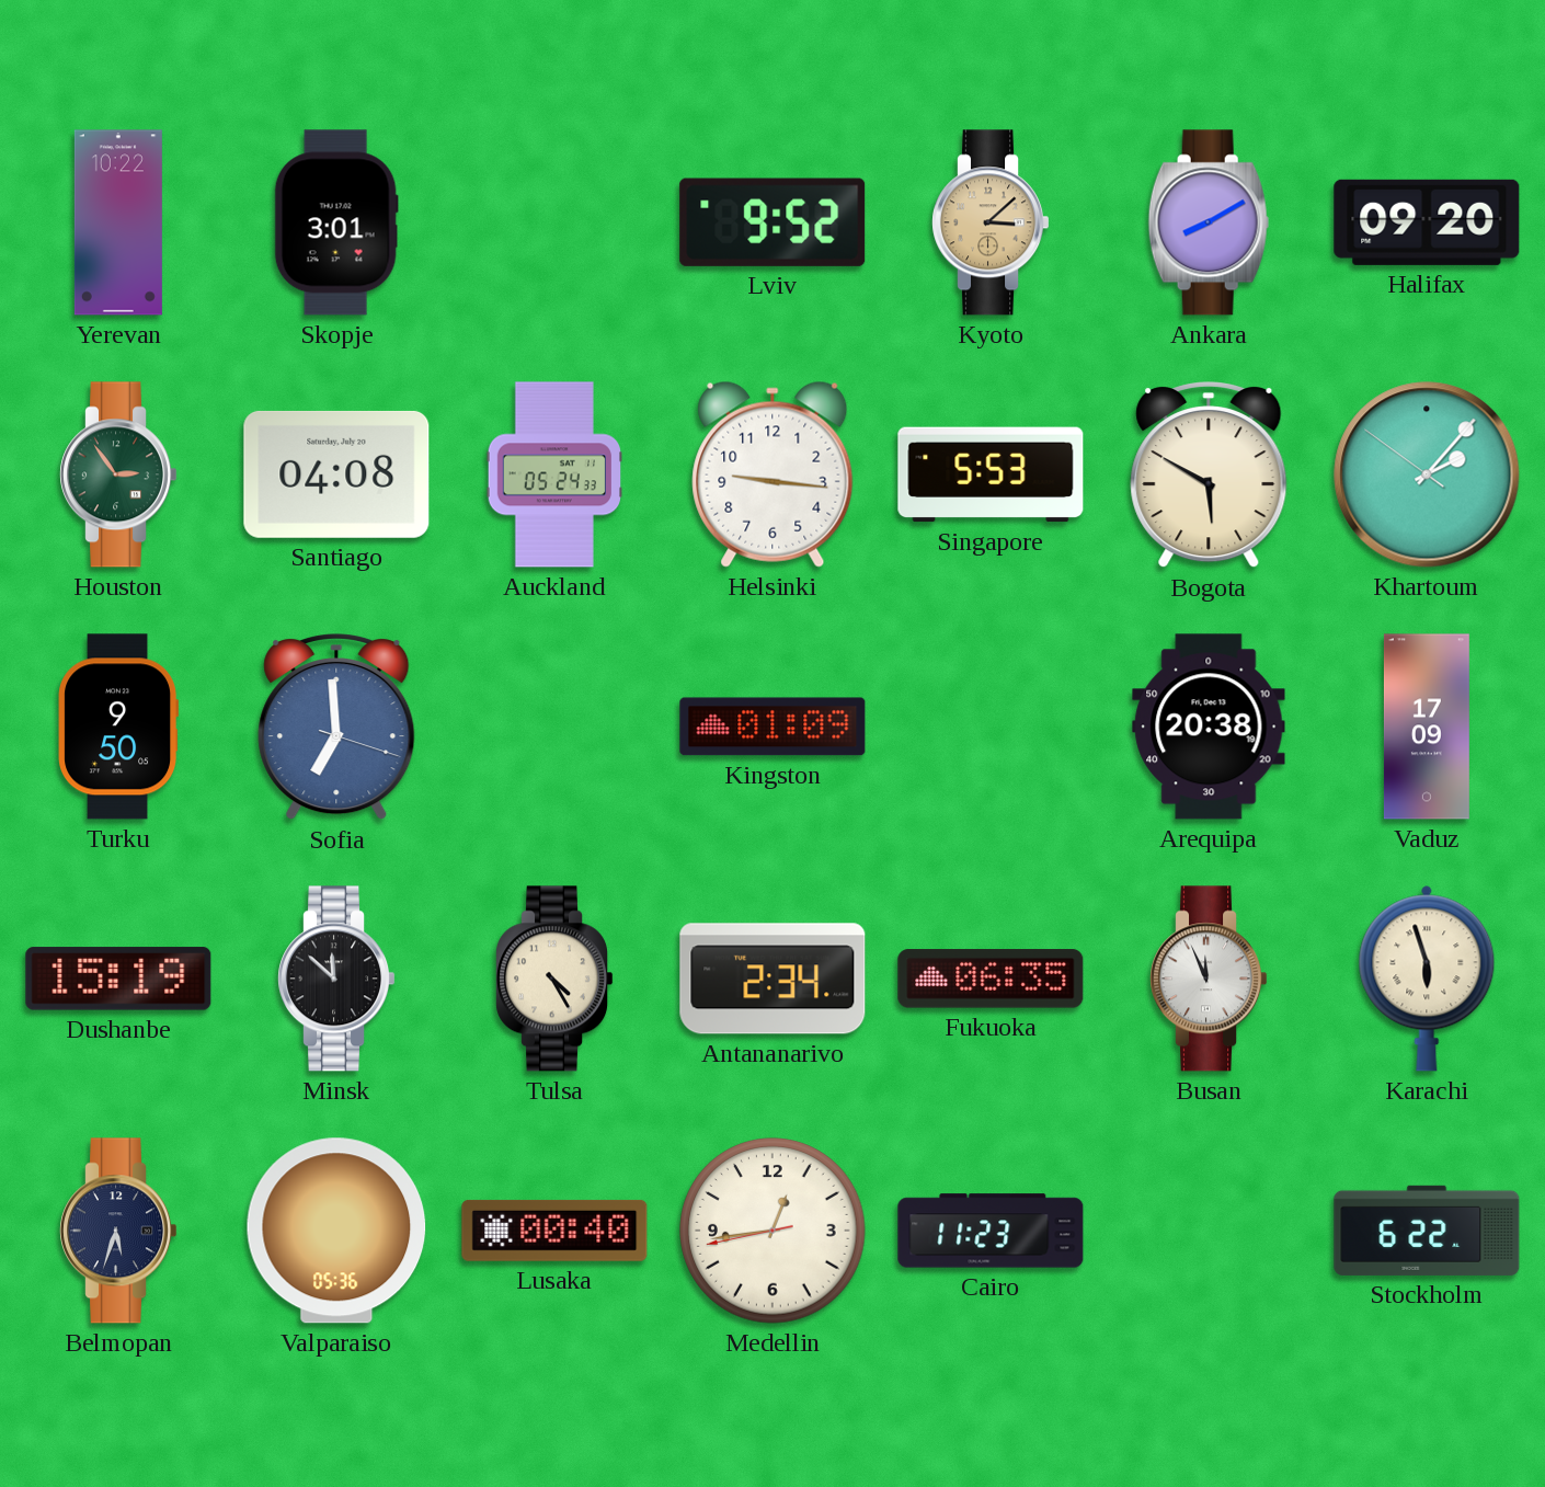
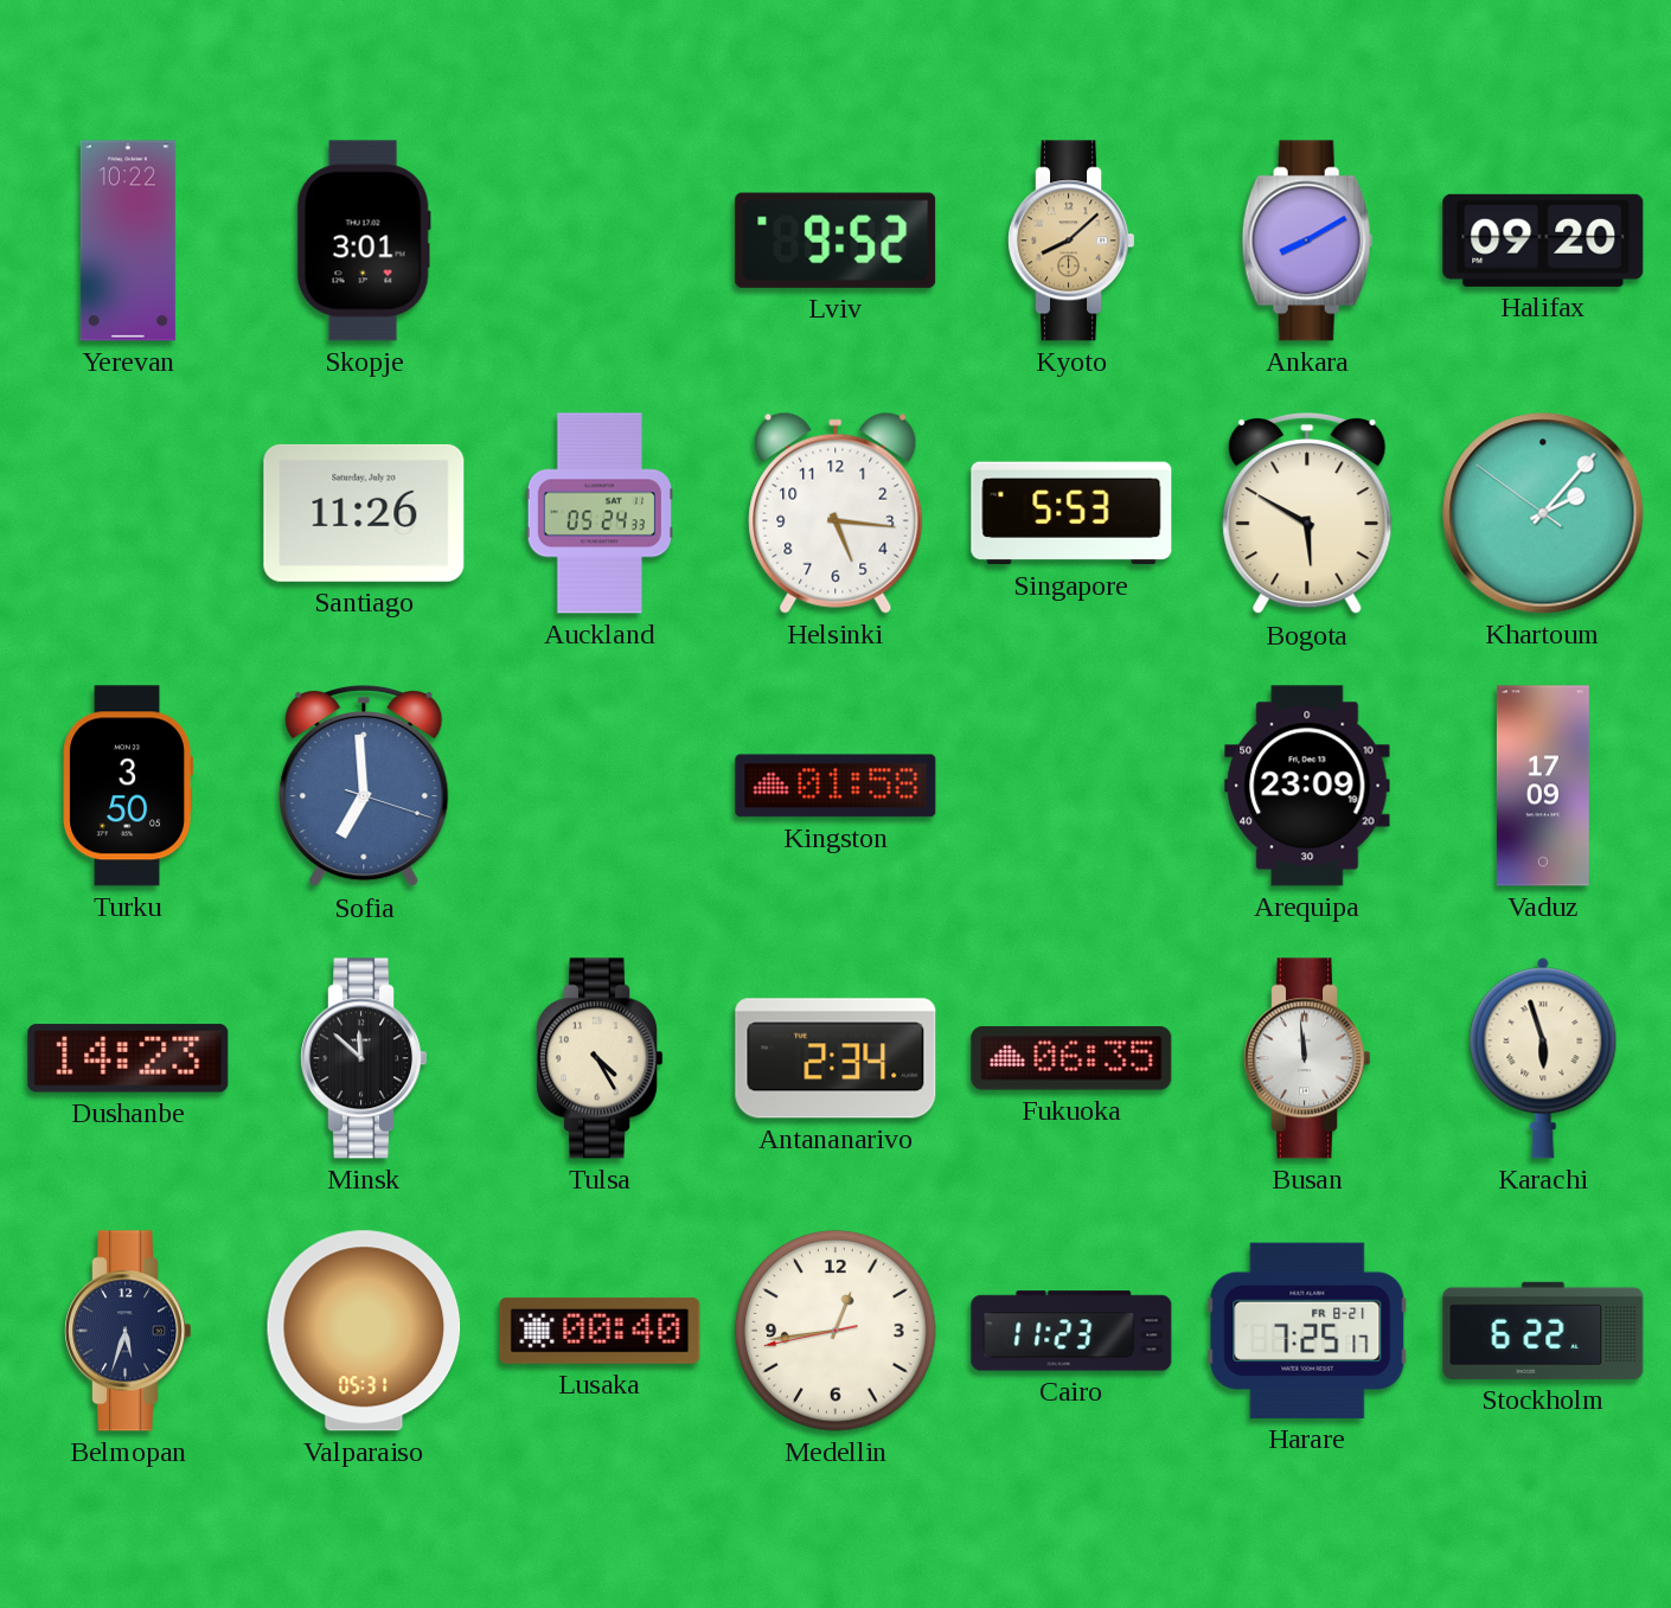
Kyoto: 3:08 -> 8:08 (1071, 241)
Houston: 2:54 -> none (118, 474)
Santiago: 04:08 -> 11:26 (364, 513)
Helsinki: 9:16 -> 5:16 (835, 513)
Turku: 9:50 -> 3:50 (128, 786)
Kingston: 01:09 -> 01:58 (835, 786)
Arequipa: 20:38 -> 23:09 (1307, 786)
Dushanbe: 15:19 -> 14:23 (128, 1058)
Busan: 11:56 -> 11:59 (1307, 1058)
Valparaiso: 05:36 -> 05:31 (364, 1331)
Harare: none -> 7:25 (1307, 1331)
